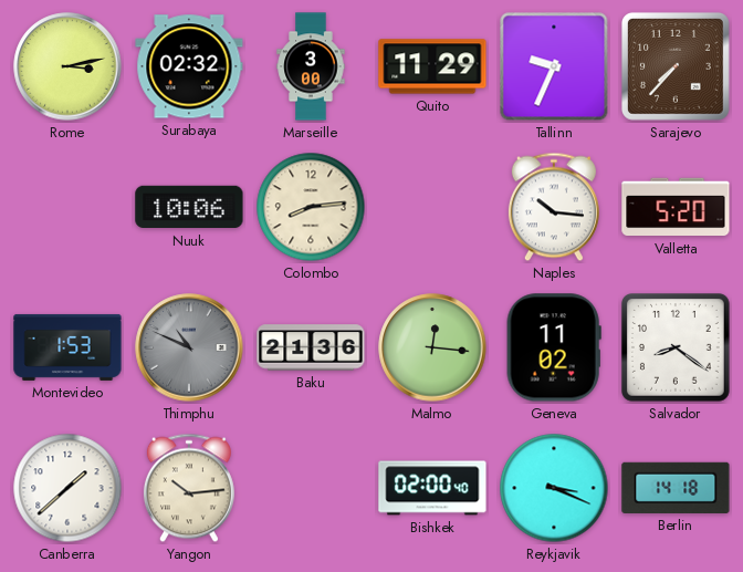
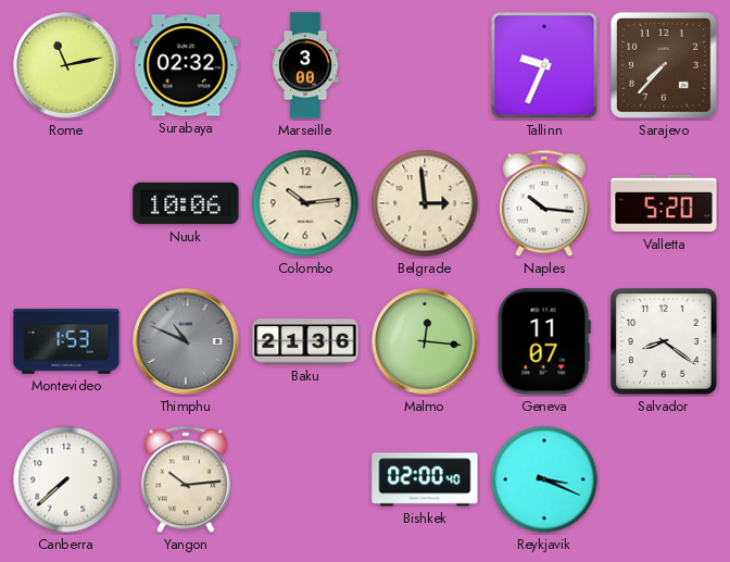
Rome: 3:13 -> 11:13 (66, 65)
Quito: 11:29 -> none (432, 66)
Colombo: 8:14 -> 10:14 (305, 203)
Belgrade: none -> 2:59 (425, 203)
Geneva: 11:02 -> 11:07 (544, 341)
Canberra: 1:38 -> 7:38 (66, 479)
Berlin: 14:18 -> none (676, 488)
